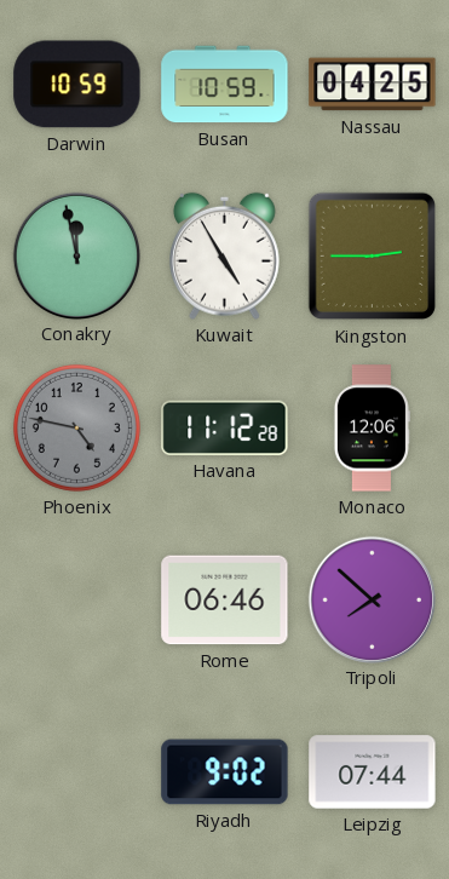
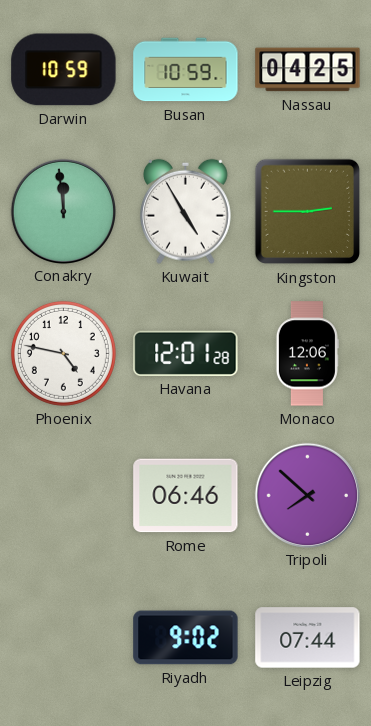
Conakry: 11:58 -> 11:59 (63, 211)
Phoenix dial: grey -> white (63, 353)
Havana: 11:12 -> 12:01 (186, 353)
